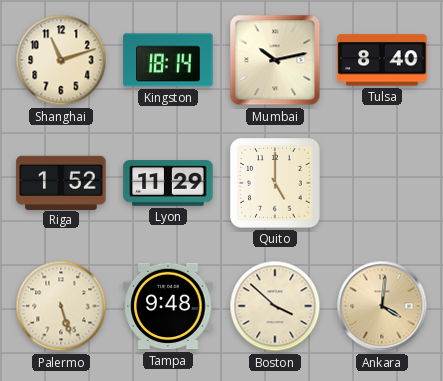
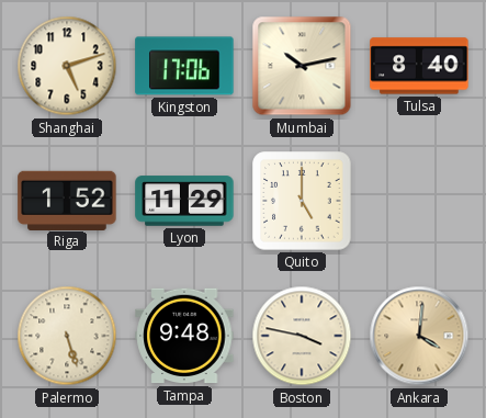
Shanghai: 11:12 -> 5:12 (67, 66)
Kingston: 18:14 -> 17:06 (184, 66)
Boston: 3:52 -> 3:47 (302, 336)
